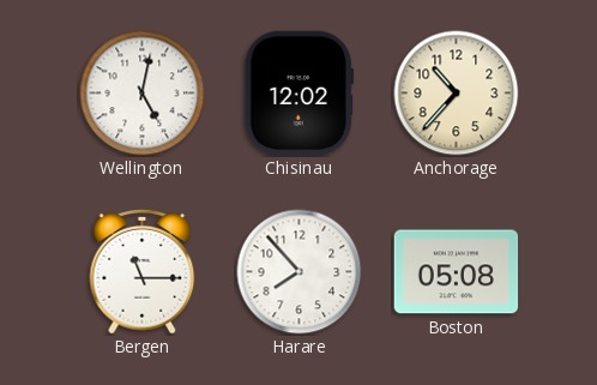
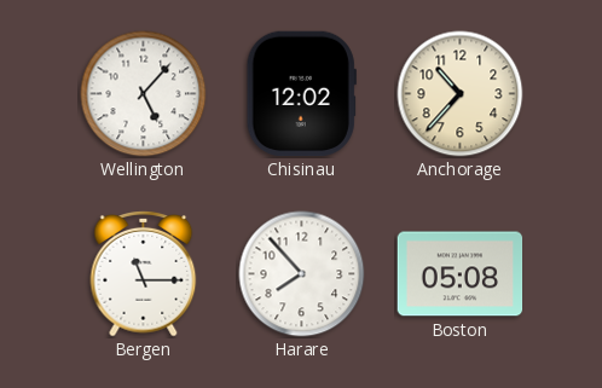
Wellington: 5:02 -> 5:07 (144, 94)
